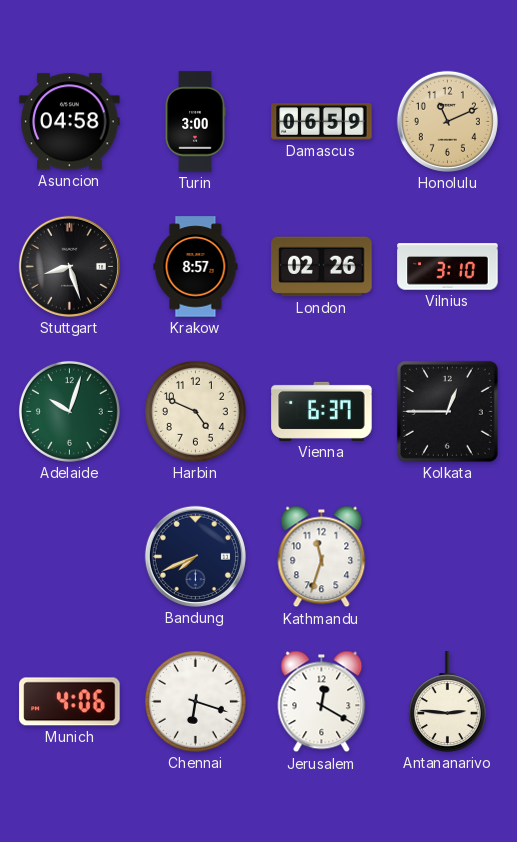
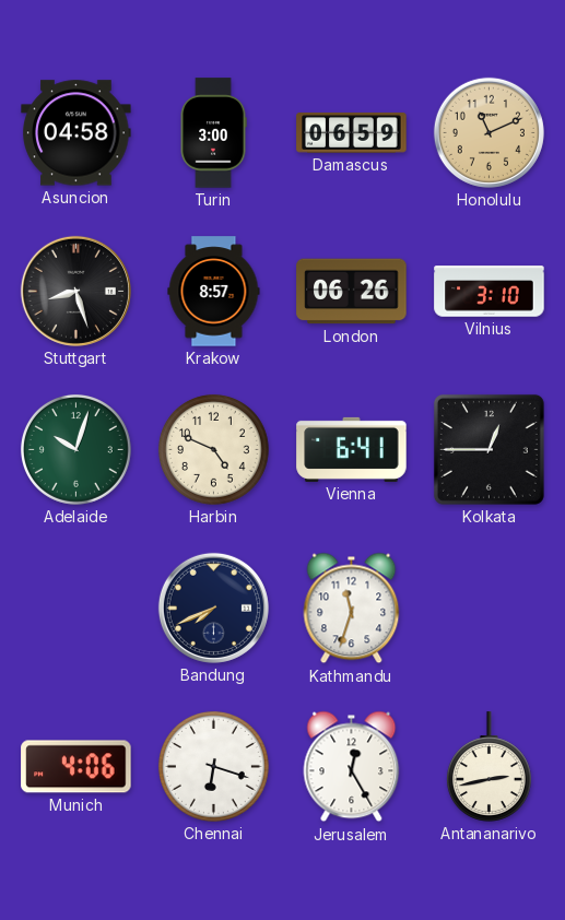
London: 02:26 -> 06:26 (352, 292)
Vienna: 6:37 -> 6:41 (352, 449)
Jerusalem: 12:20 -> 12:25 (352, 767)
Antananarivo: 2:46 -> 2:43 (489, 767)
